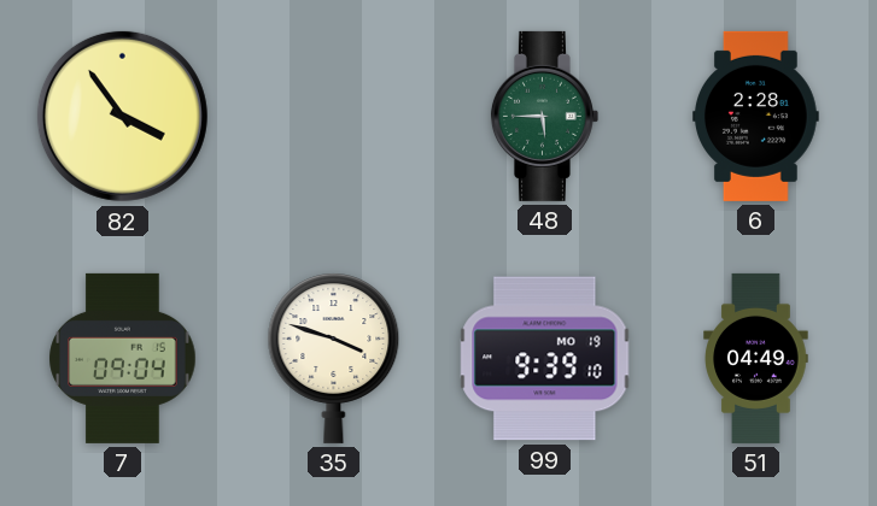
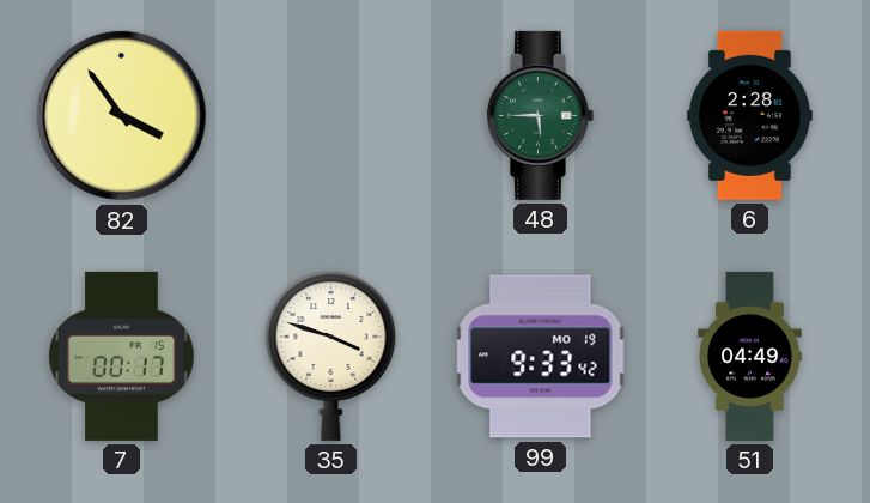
7: 09:04 -> 00:17 (122, 356)
99: 9:39 -> 9:33 (541, 357)
